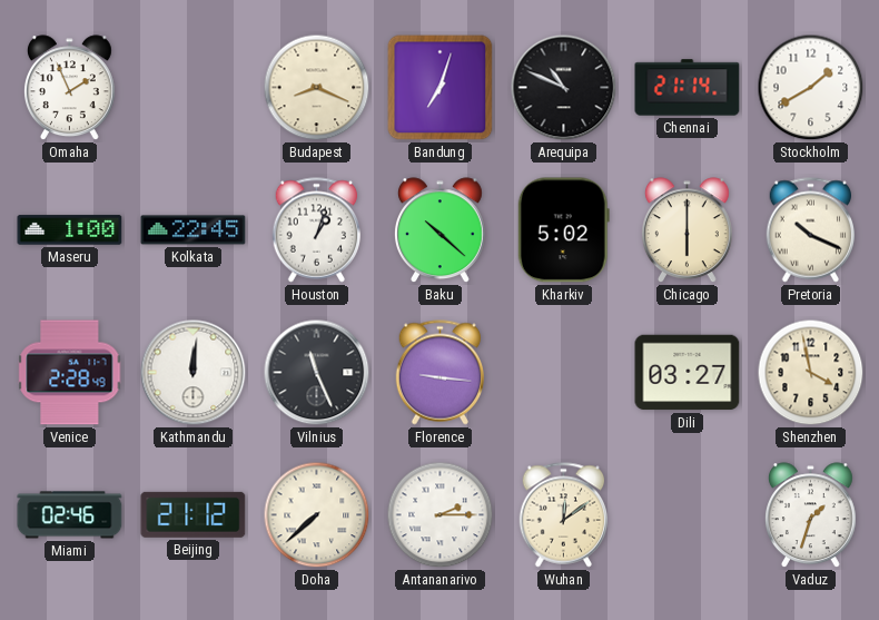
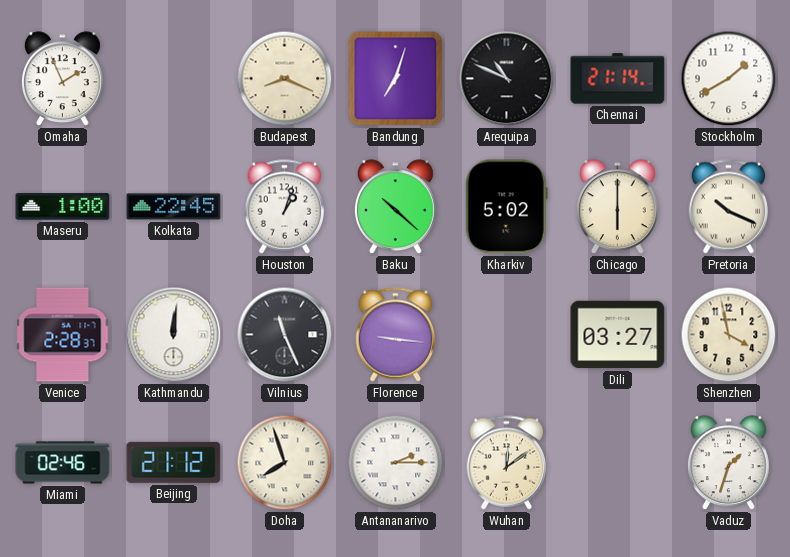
Venice: 2:28:49 -> 2:28:37 (63, 335)
Doha: 7:38 -> 7:57 (285, 463)
